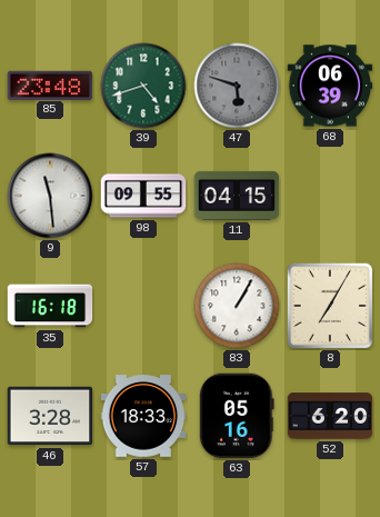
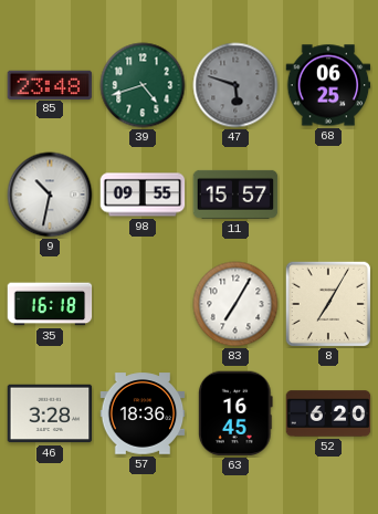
68: 06:39 -> 06:25 (328, 85)
9: 11:29 -> 10:32 (50, 195)
11: 04:15 -> 15:57 (235, 195)
83: 1:05 -> 7:05 (235, 304)
57: 18:33 -> 18:36 (143, 413)
63: 05:16 -> 16:45 (235, 413)
